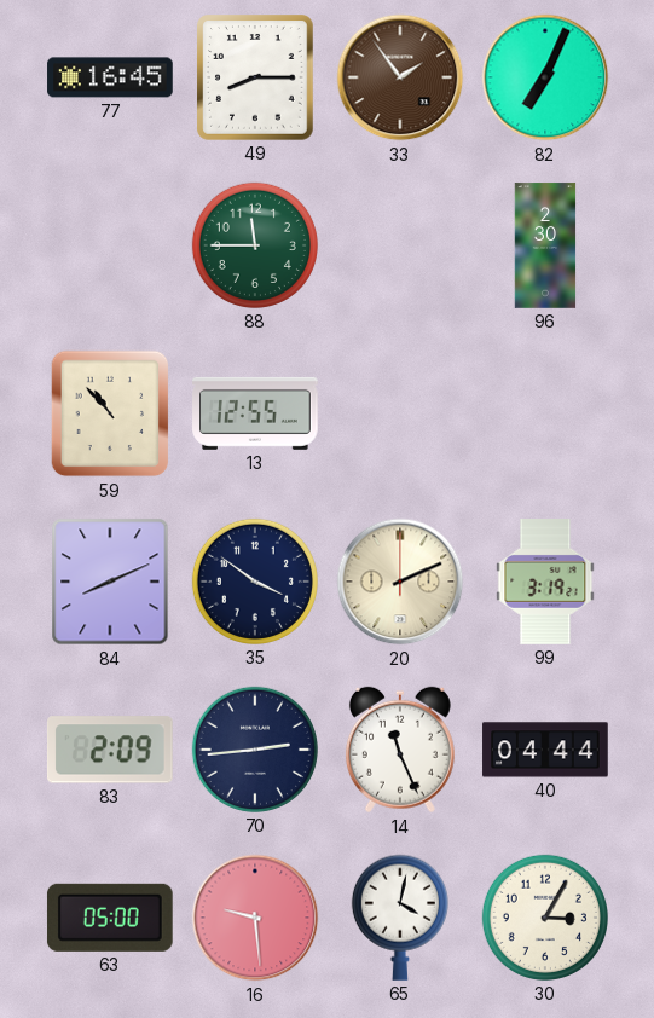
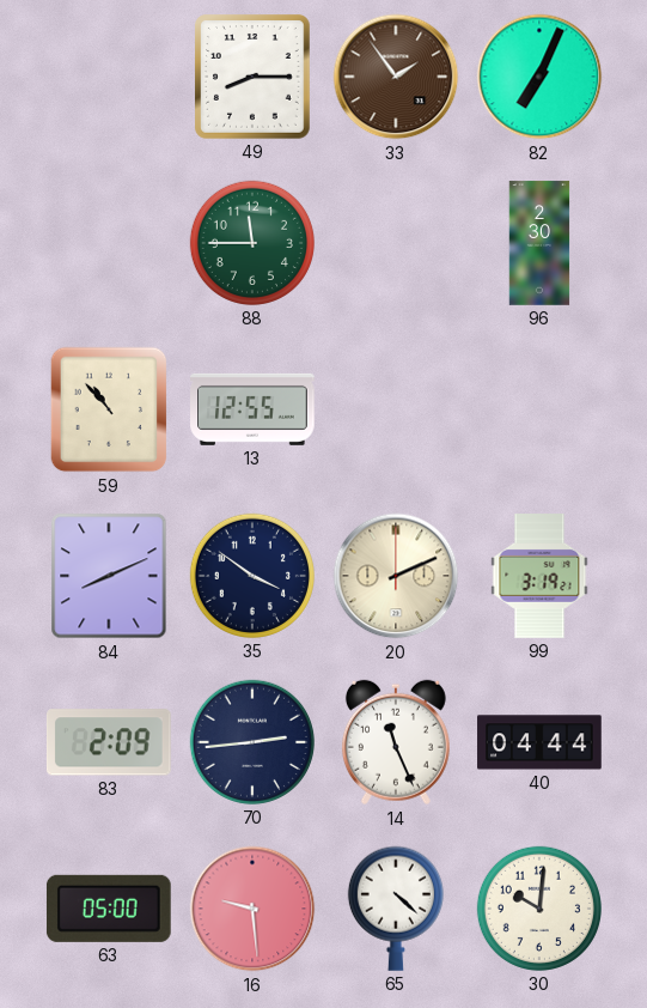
77: 16:45 -> none (110, 77)
65: 4:02 -> 4:22 (396, 909)
30: 3:05 -> 10:01 (539, 909)
